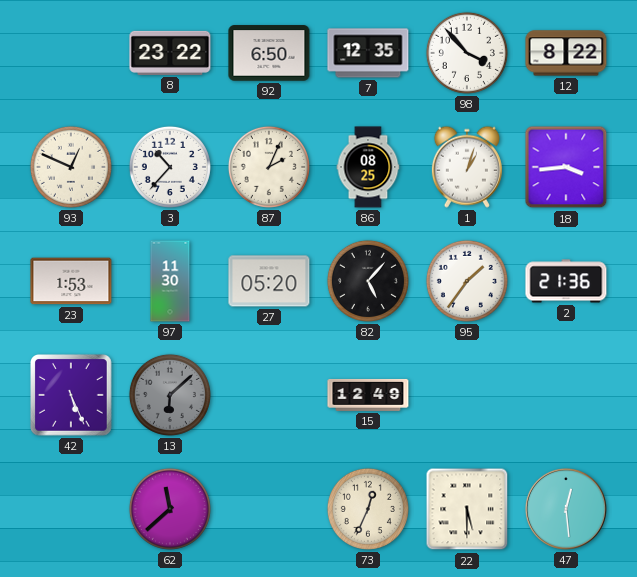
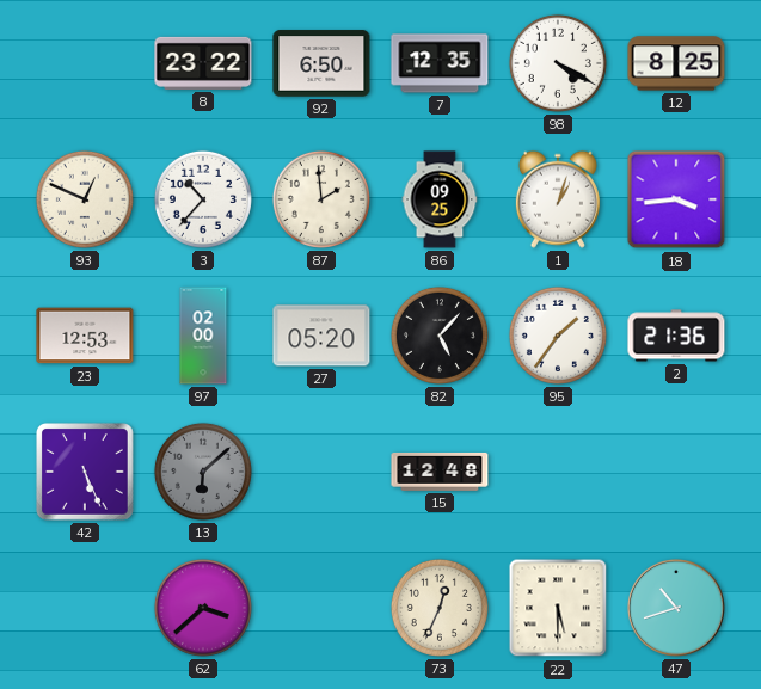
98: 3:53 -> 4:20 (558, 63)
12: 8:22 -> 8:25 (676, 63)
87: 2:04 -> 1:59 (321, 199)
86: 08:25 -> 09:25 (440, 199)
23: 1:53 -> 12:53 (85, 336)
97: 11:30 -> 02:00 (203, 336)
15: 12:49 -> 12:48 (440, 472)
62: 11:38 -> 3:38 (203, 608)
47: 12:29 -> 10:42 (677, 609)
